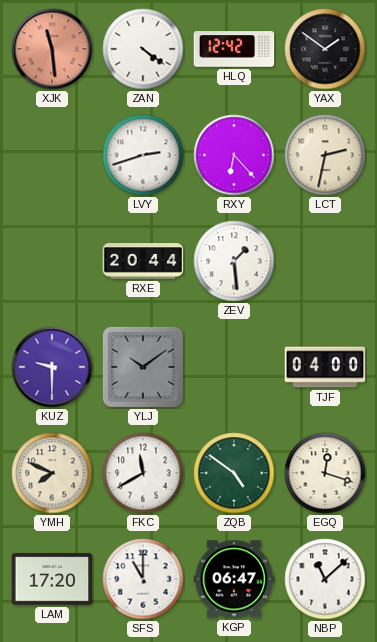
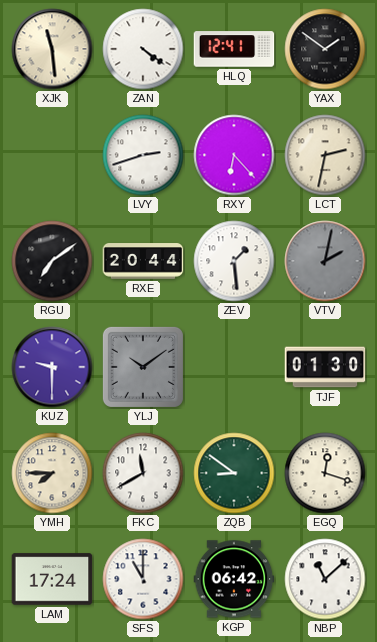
XJK dial: salmon -> cream (52, 49)
HLQ: 12:42 -> 12:41 (234, 49)
RGU: none -> 7:09 (52, 261)
VTV: none -> 2:02 (325, 261)
TJF: 04:00 -> 01:30 (325, 367)
YMH: 7:49 -> 7:45 (52, 473)
ZQB: 4:51 -> 8:51 (234, 473)
LAM: 17:20 -> 17:24 (52, 579)
KGP: 06:47 -> 06:42 (234, 579)
